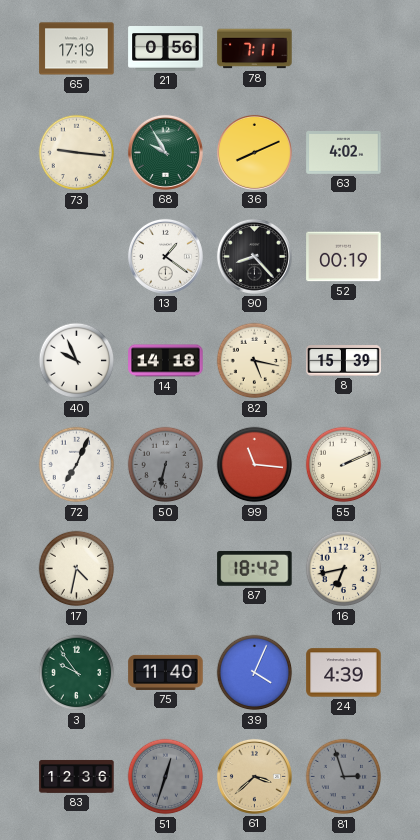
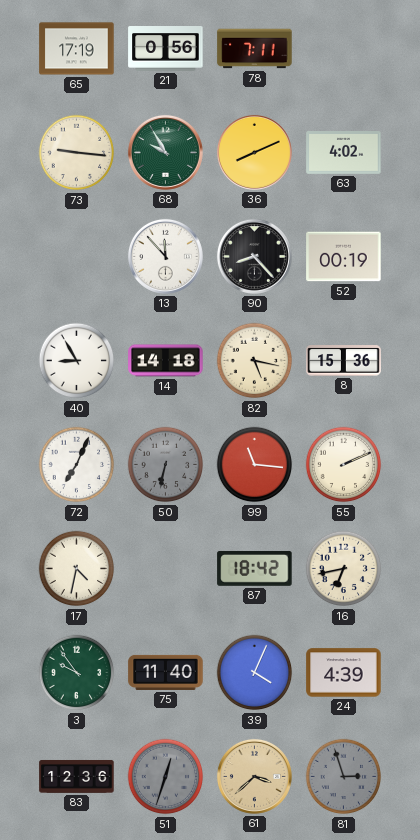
13: 1:21 -> 11:53 (165, 256)
40: 9:56 -> 8:55 (77, 361)
8: 15:39 -> 15:36 (344, 361)
